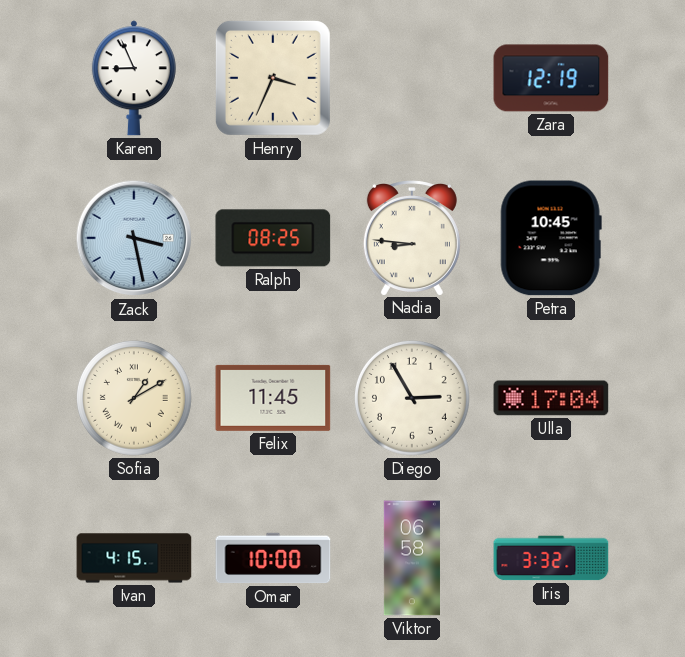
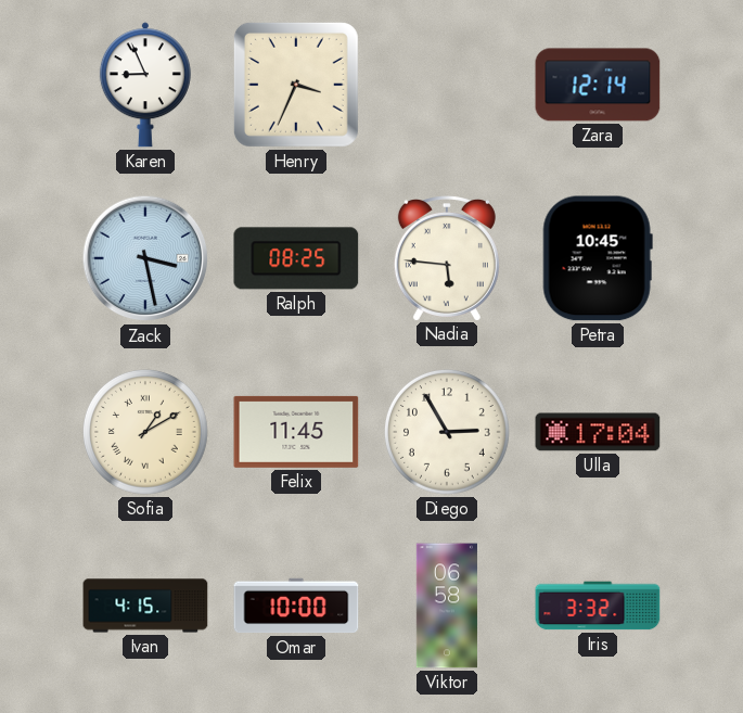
Zara: 12:19 -> 12:14 (598, 85)
Nadia: 8:46 -> 5:46 (447, 258)
